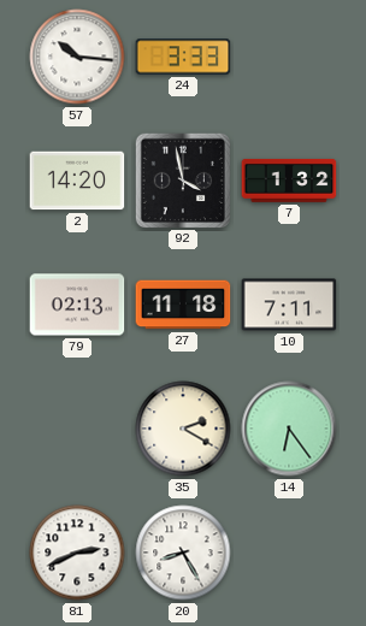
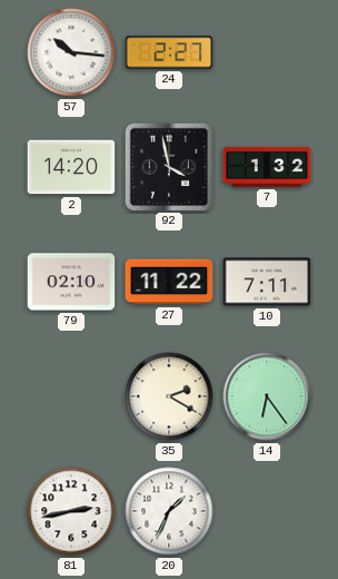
24: 3:33 -> 2:27 (169, 52)
79: 02:13 -> 02:10 (71, 282)
27: 11:18 -> 11:22 (169, 282)
81: 2:41 -> 2:43 (71, 511)
20: 8:25 -> 1:34 (169, 511)
